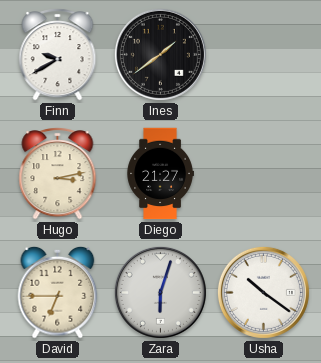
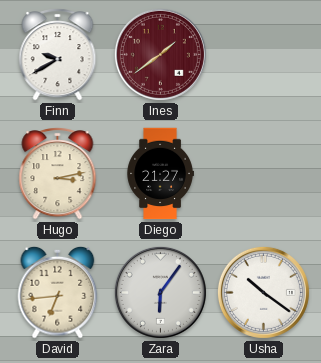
Ines dial: black -> burgundy (160, 54)
David: 6:45 -> 6:44 (58, 292)
Zara: 6:03 -> 6:06 (160, 292)
